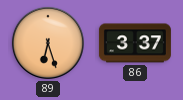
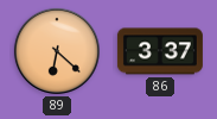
89: 6:27 -> 6:22 (57, 51)
